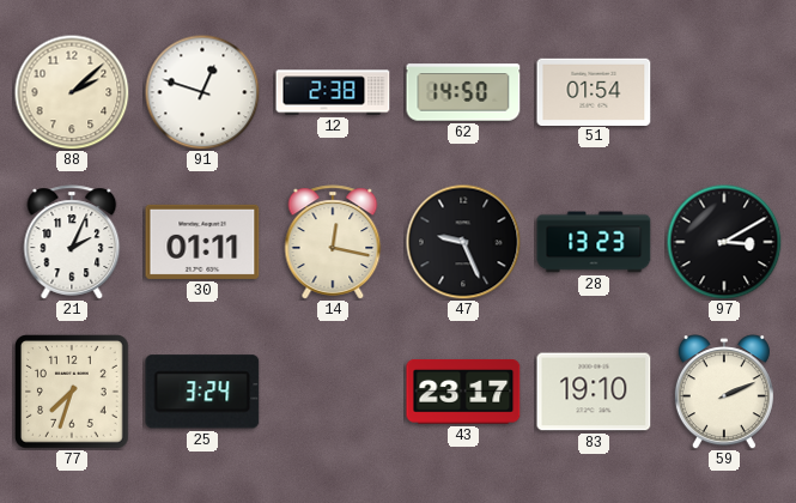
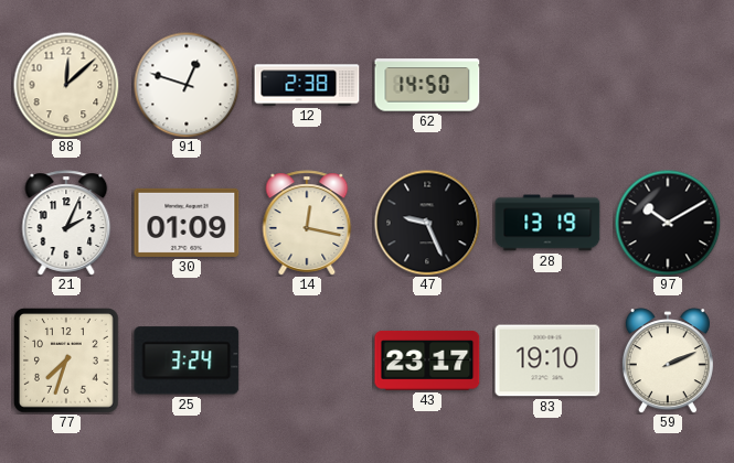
88: 2:08 -> 12:08 (66, 85)
51: 01:54 -> none (594, 91)
30: 01:11 -> 01:09 (187, 223)
28: 13:23 -> 13:19 (547, 223)
97: 3:10 -> 10:10 (668, 223)
